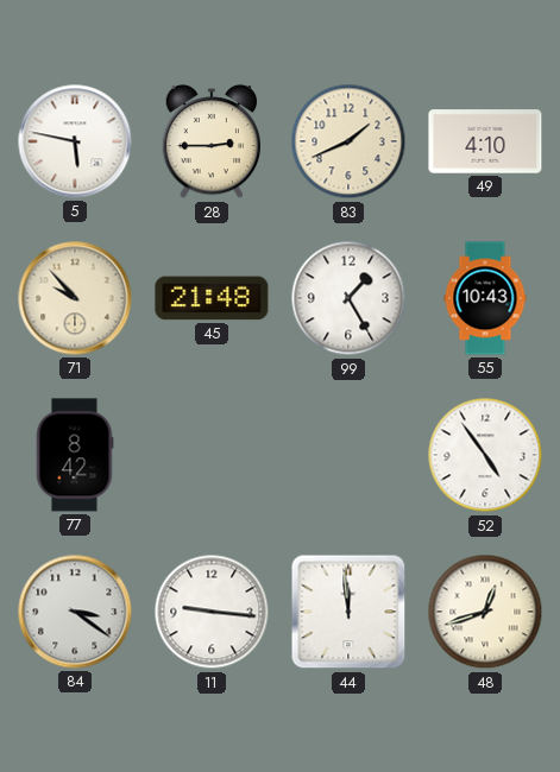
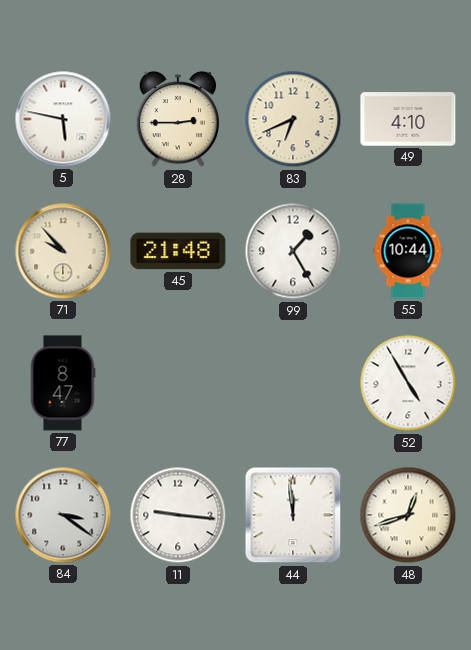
83: 1:41 -> 6:41 (293, 119)
55: 10:43 -> 10:44 (408, 251)
77: 8:42 -> 8:47 (63, 383)
52: 4:54 -> 4:55 (408, 383)
